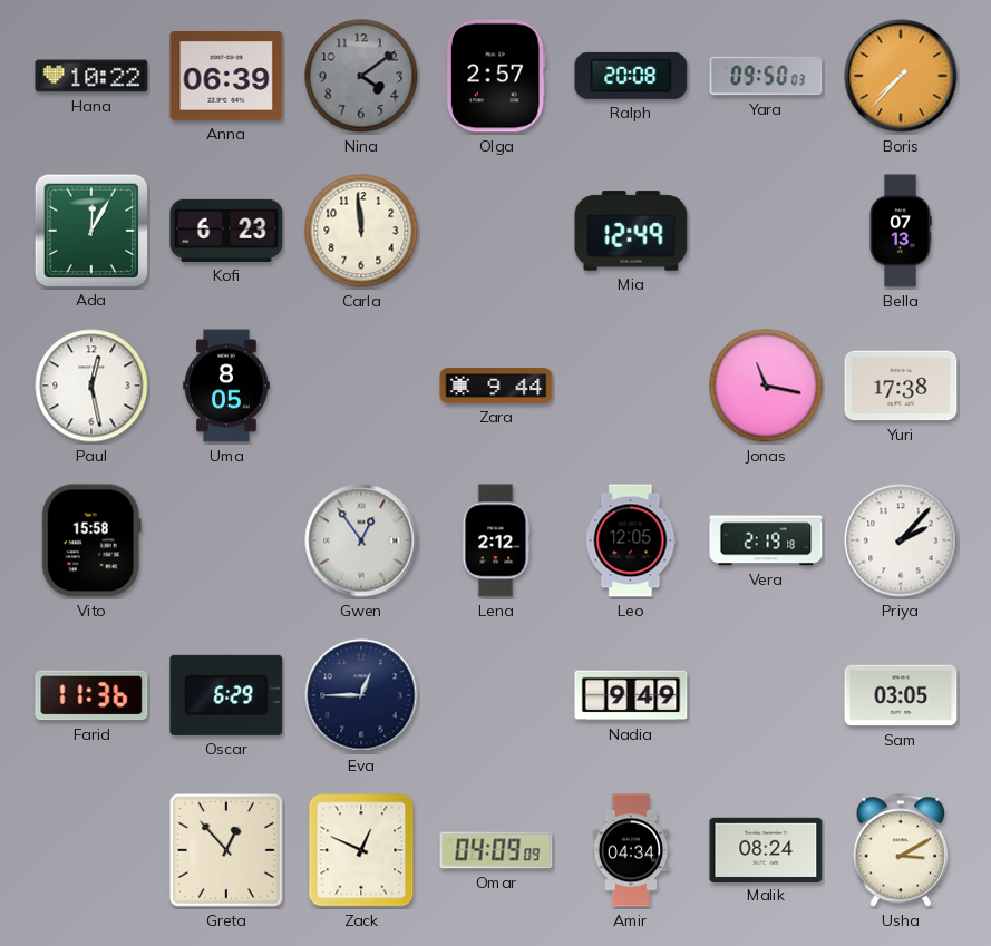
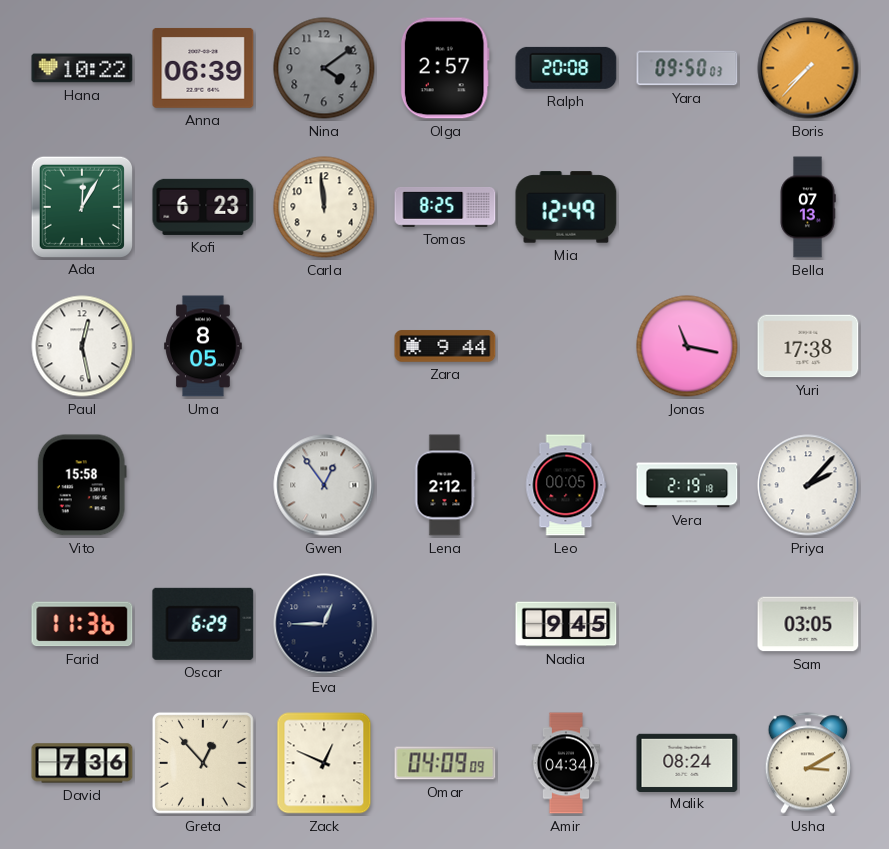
Tomas: none -> 8:25 (445, 208)
Leo: 12:05 -> 00:05 (566, 485)
Nadia: 9:49 -> 9:45 (566, 624)
David: none -> 7:36 (82, 763)
